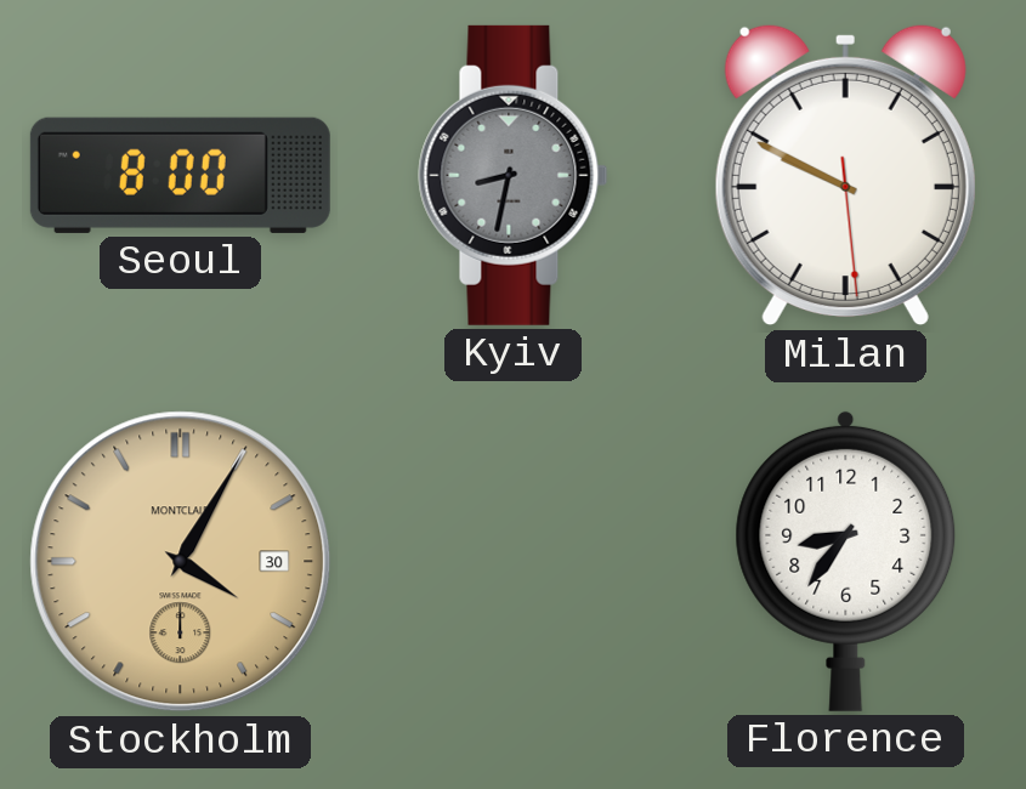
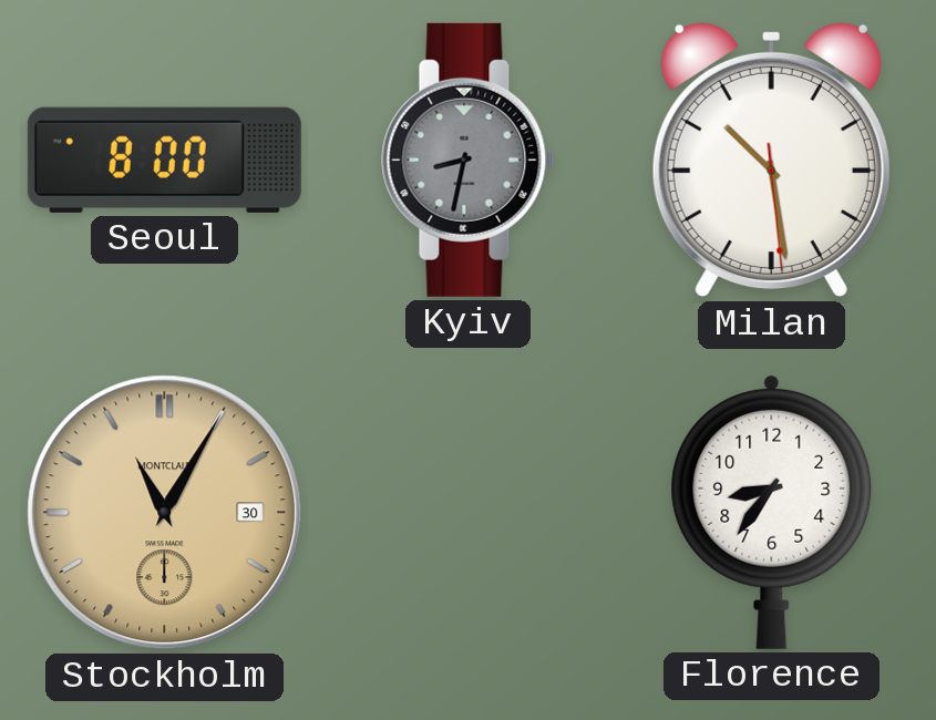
Milan: 9:49 -> 10:28 (771, 160)
Stockholm: 4:05 -> 11:05 (165, 513)
